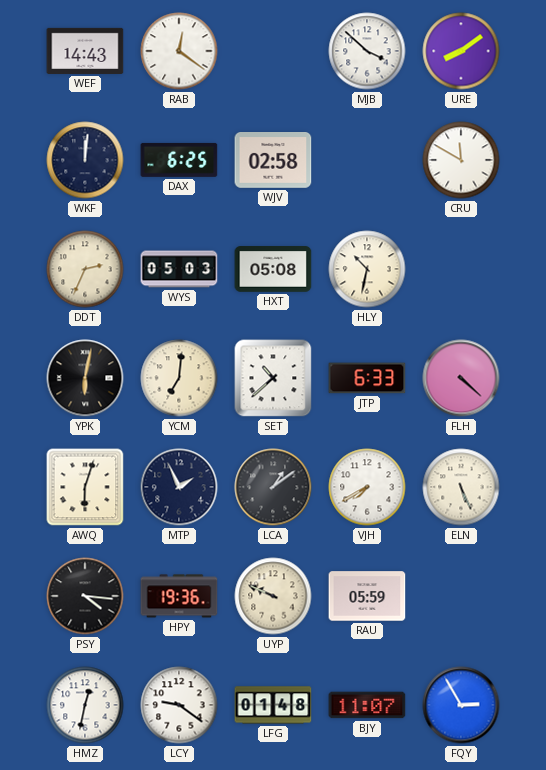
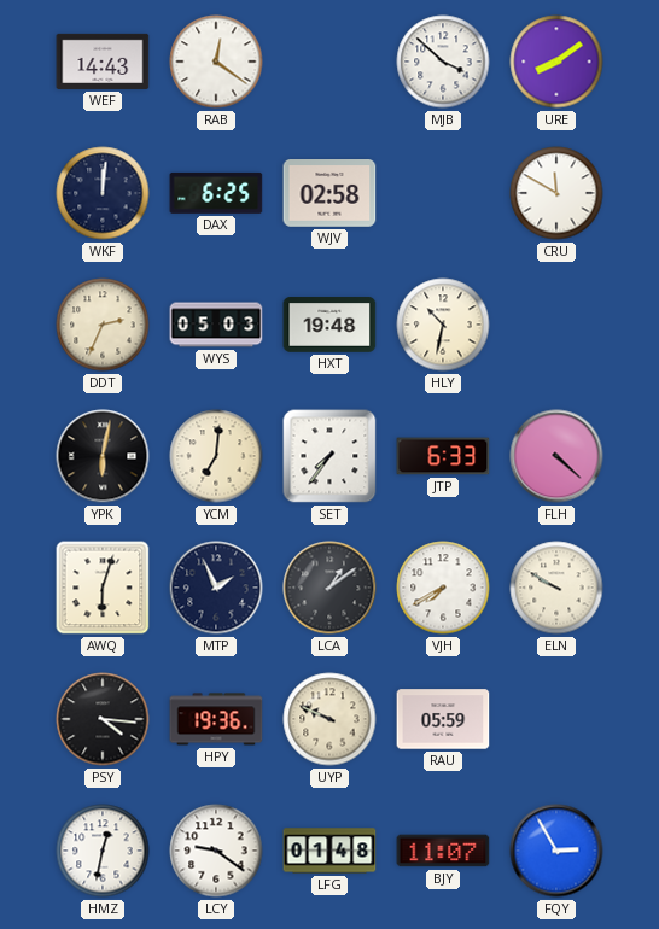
HXT: 05:08 -> 19:48 (329, 325)
SET: 10:38 -> 7:36 (329, 456)
ELN: 5:26 -> 9:50 (556, 588)
